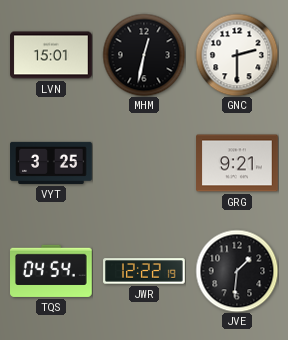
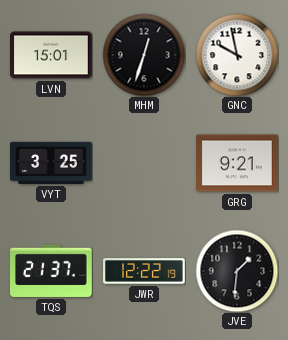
MHM: 12:32 -> 12:33 (144, 55)
GNC: 2:30 -> 9:58 (237, 55)
TQS: 04:54 -> 21:37 (52, 271)
